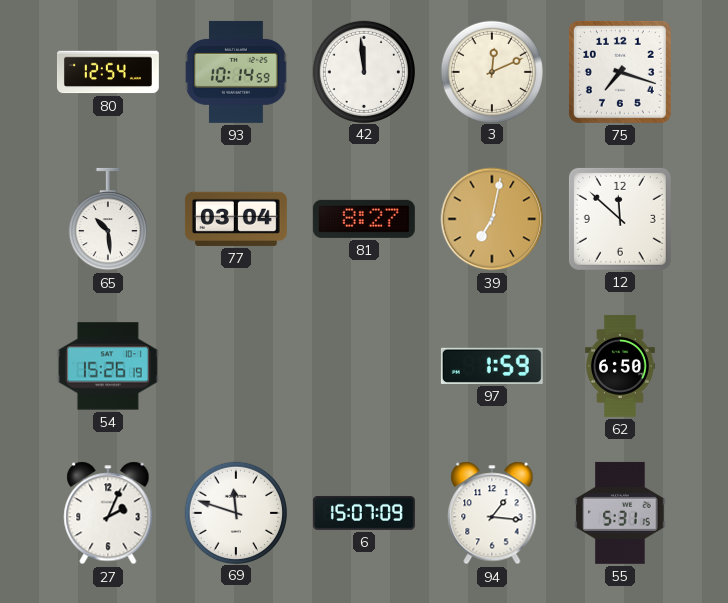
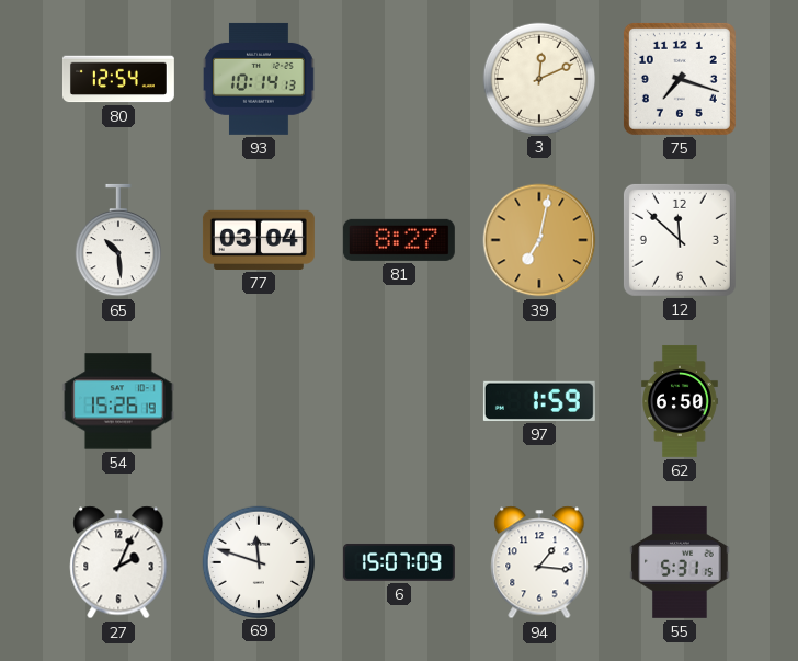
93: 10:14:59 -> 10:14:13 (260, 79)
42: 11:59 -> none (363, 71)
